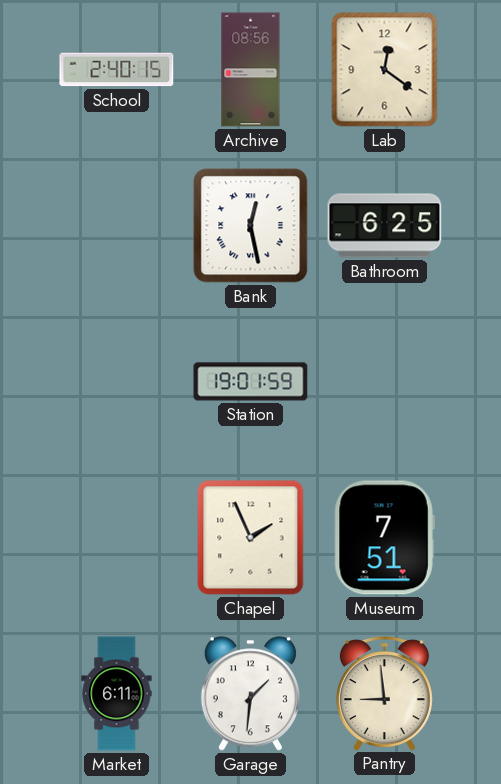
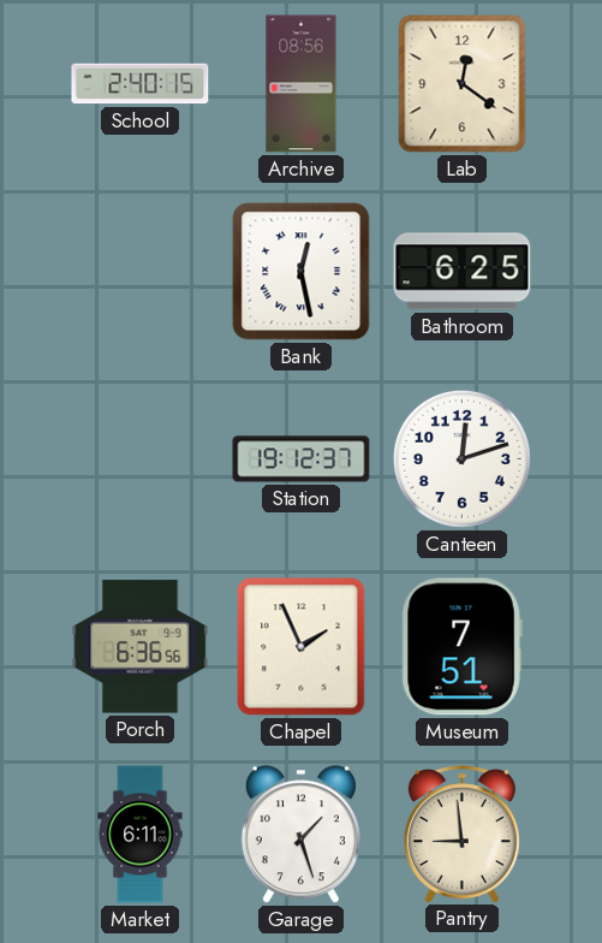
Station: 19:01 -> 19:12 (302, 459)
Canteen: none -> 12:12 (461, 458)
Porch: none -> 6:36 (141, 647)
Garage: 1:31 -> 1:27 (300, 835)
